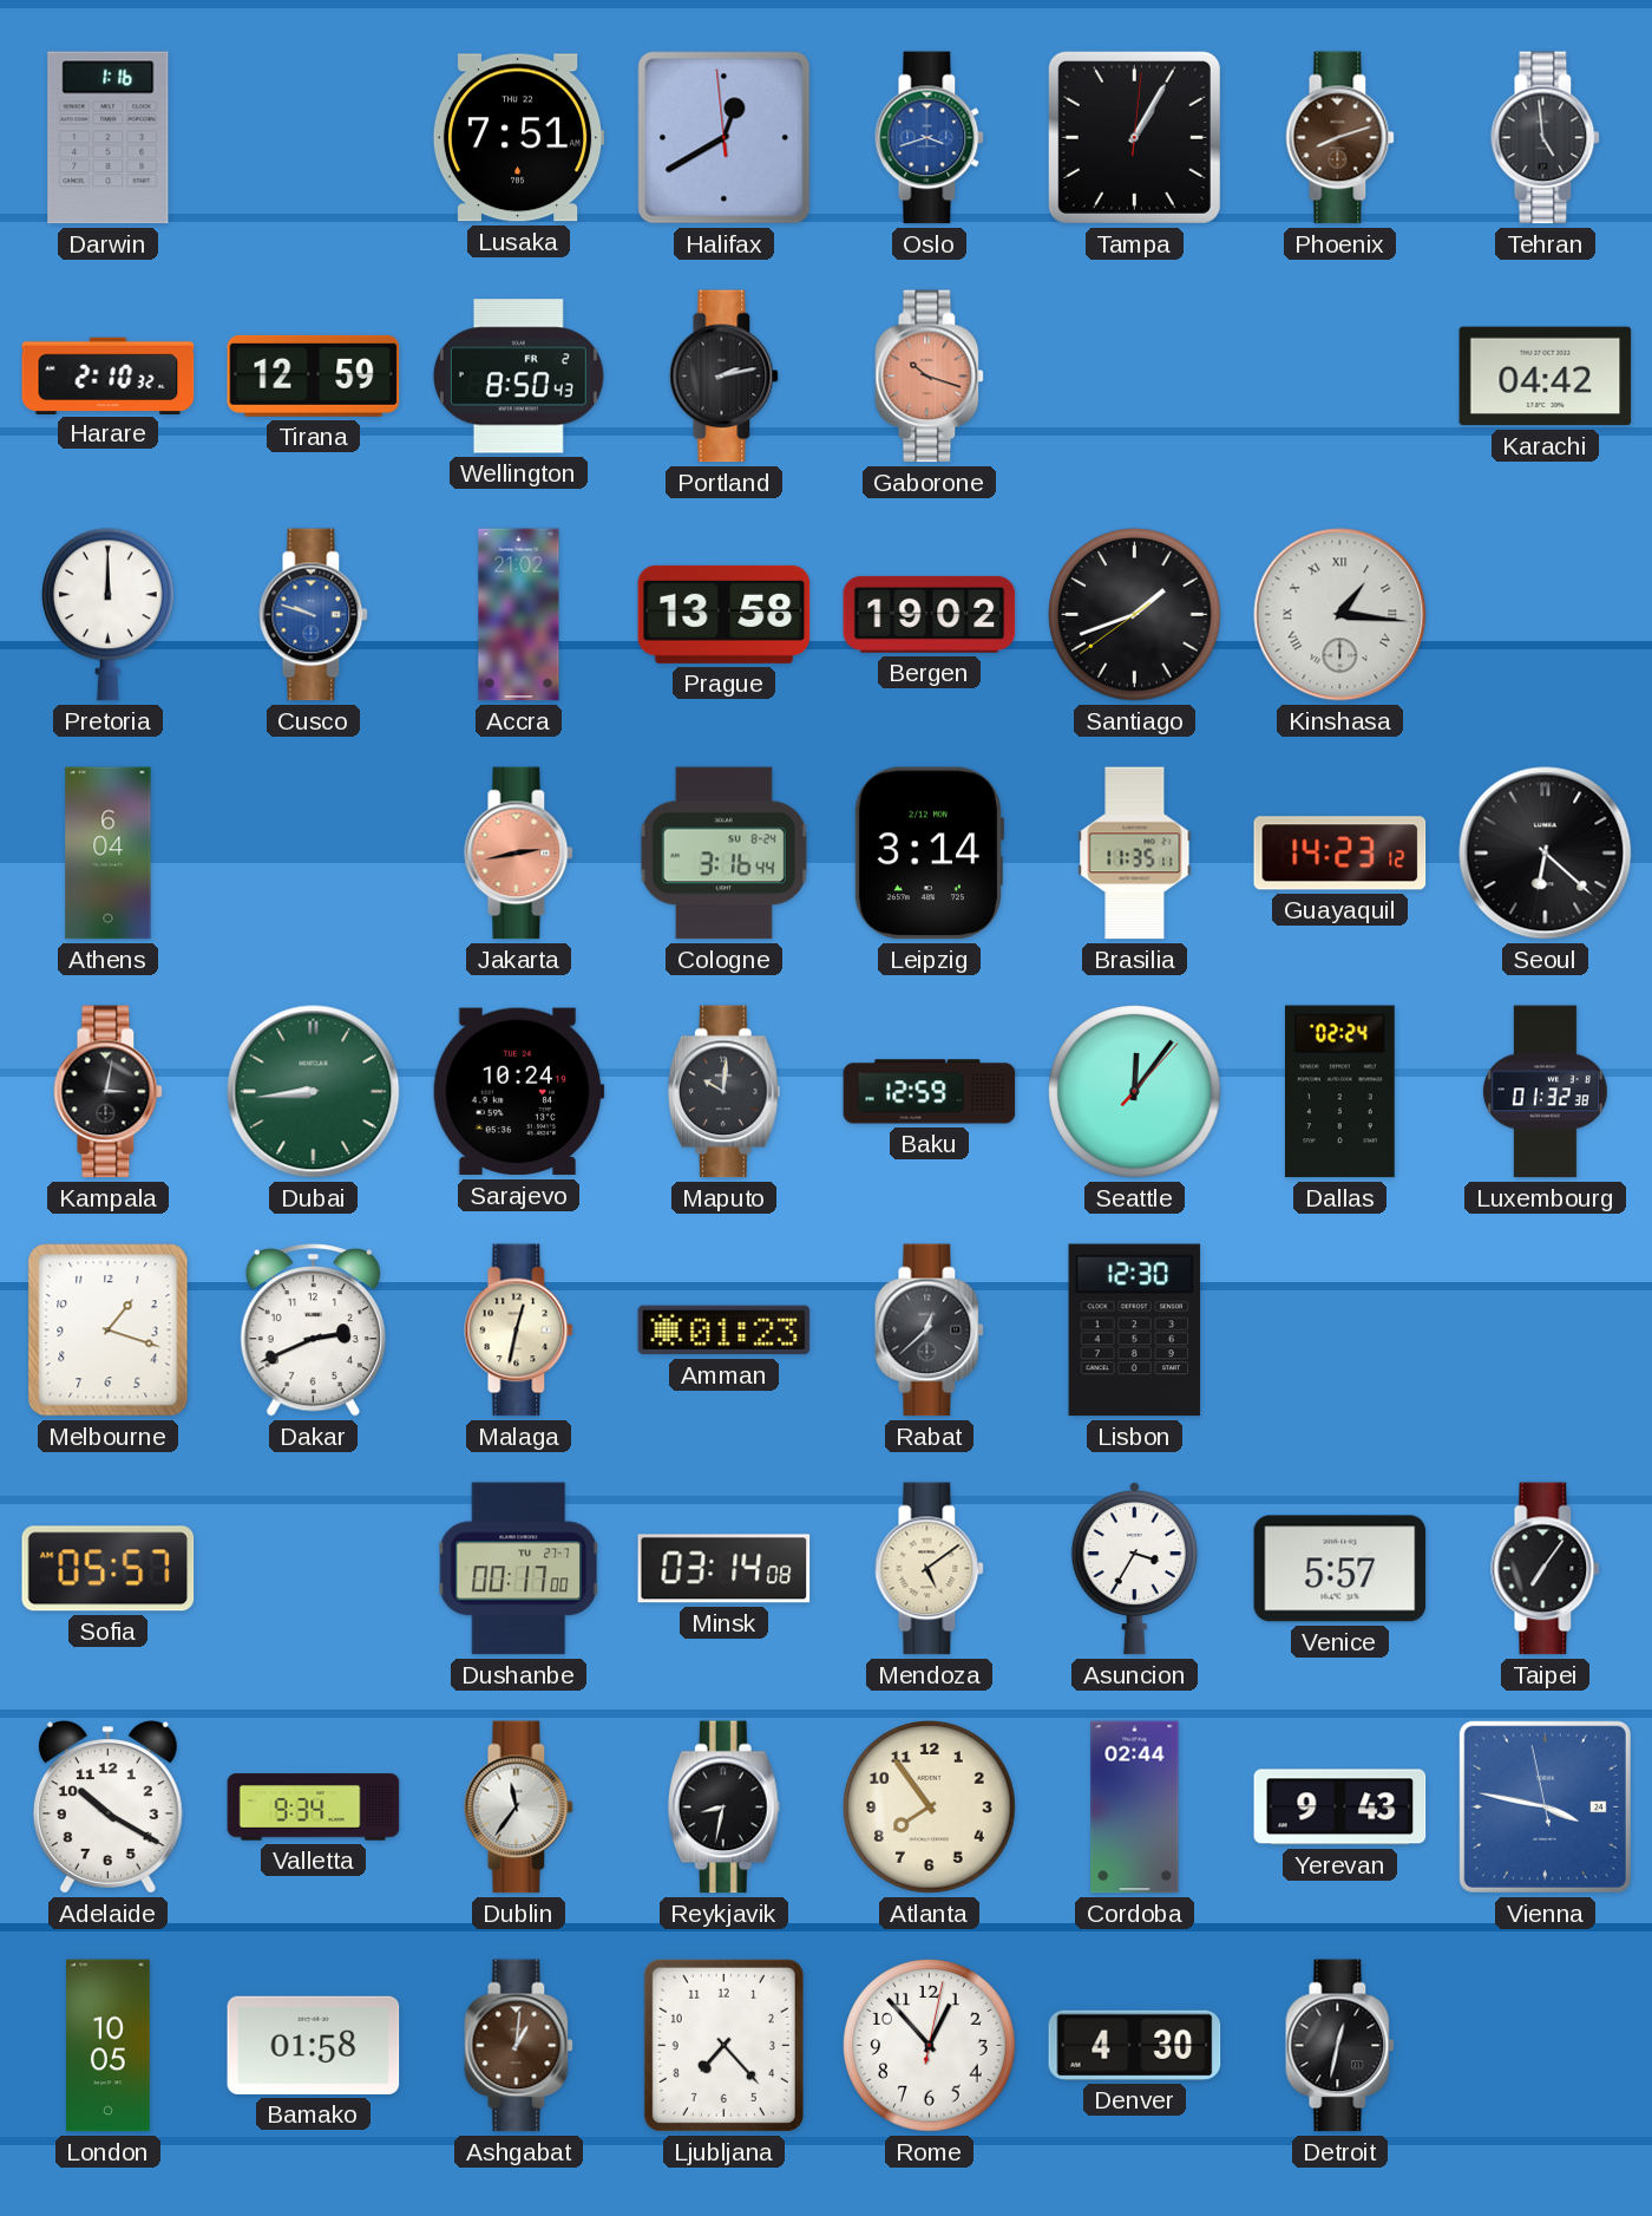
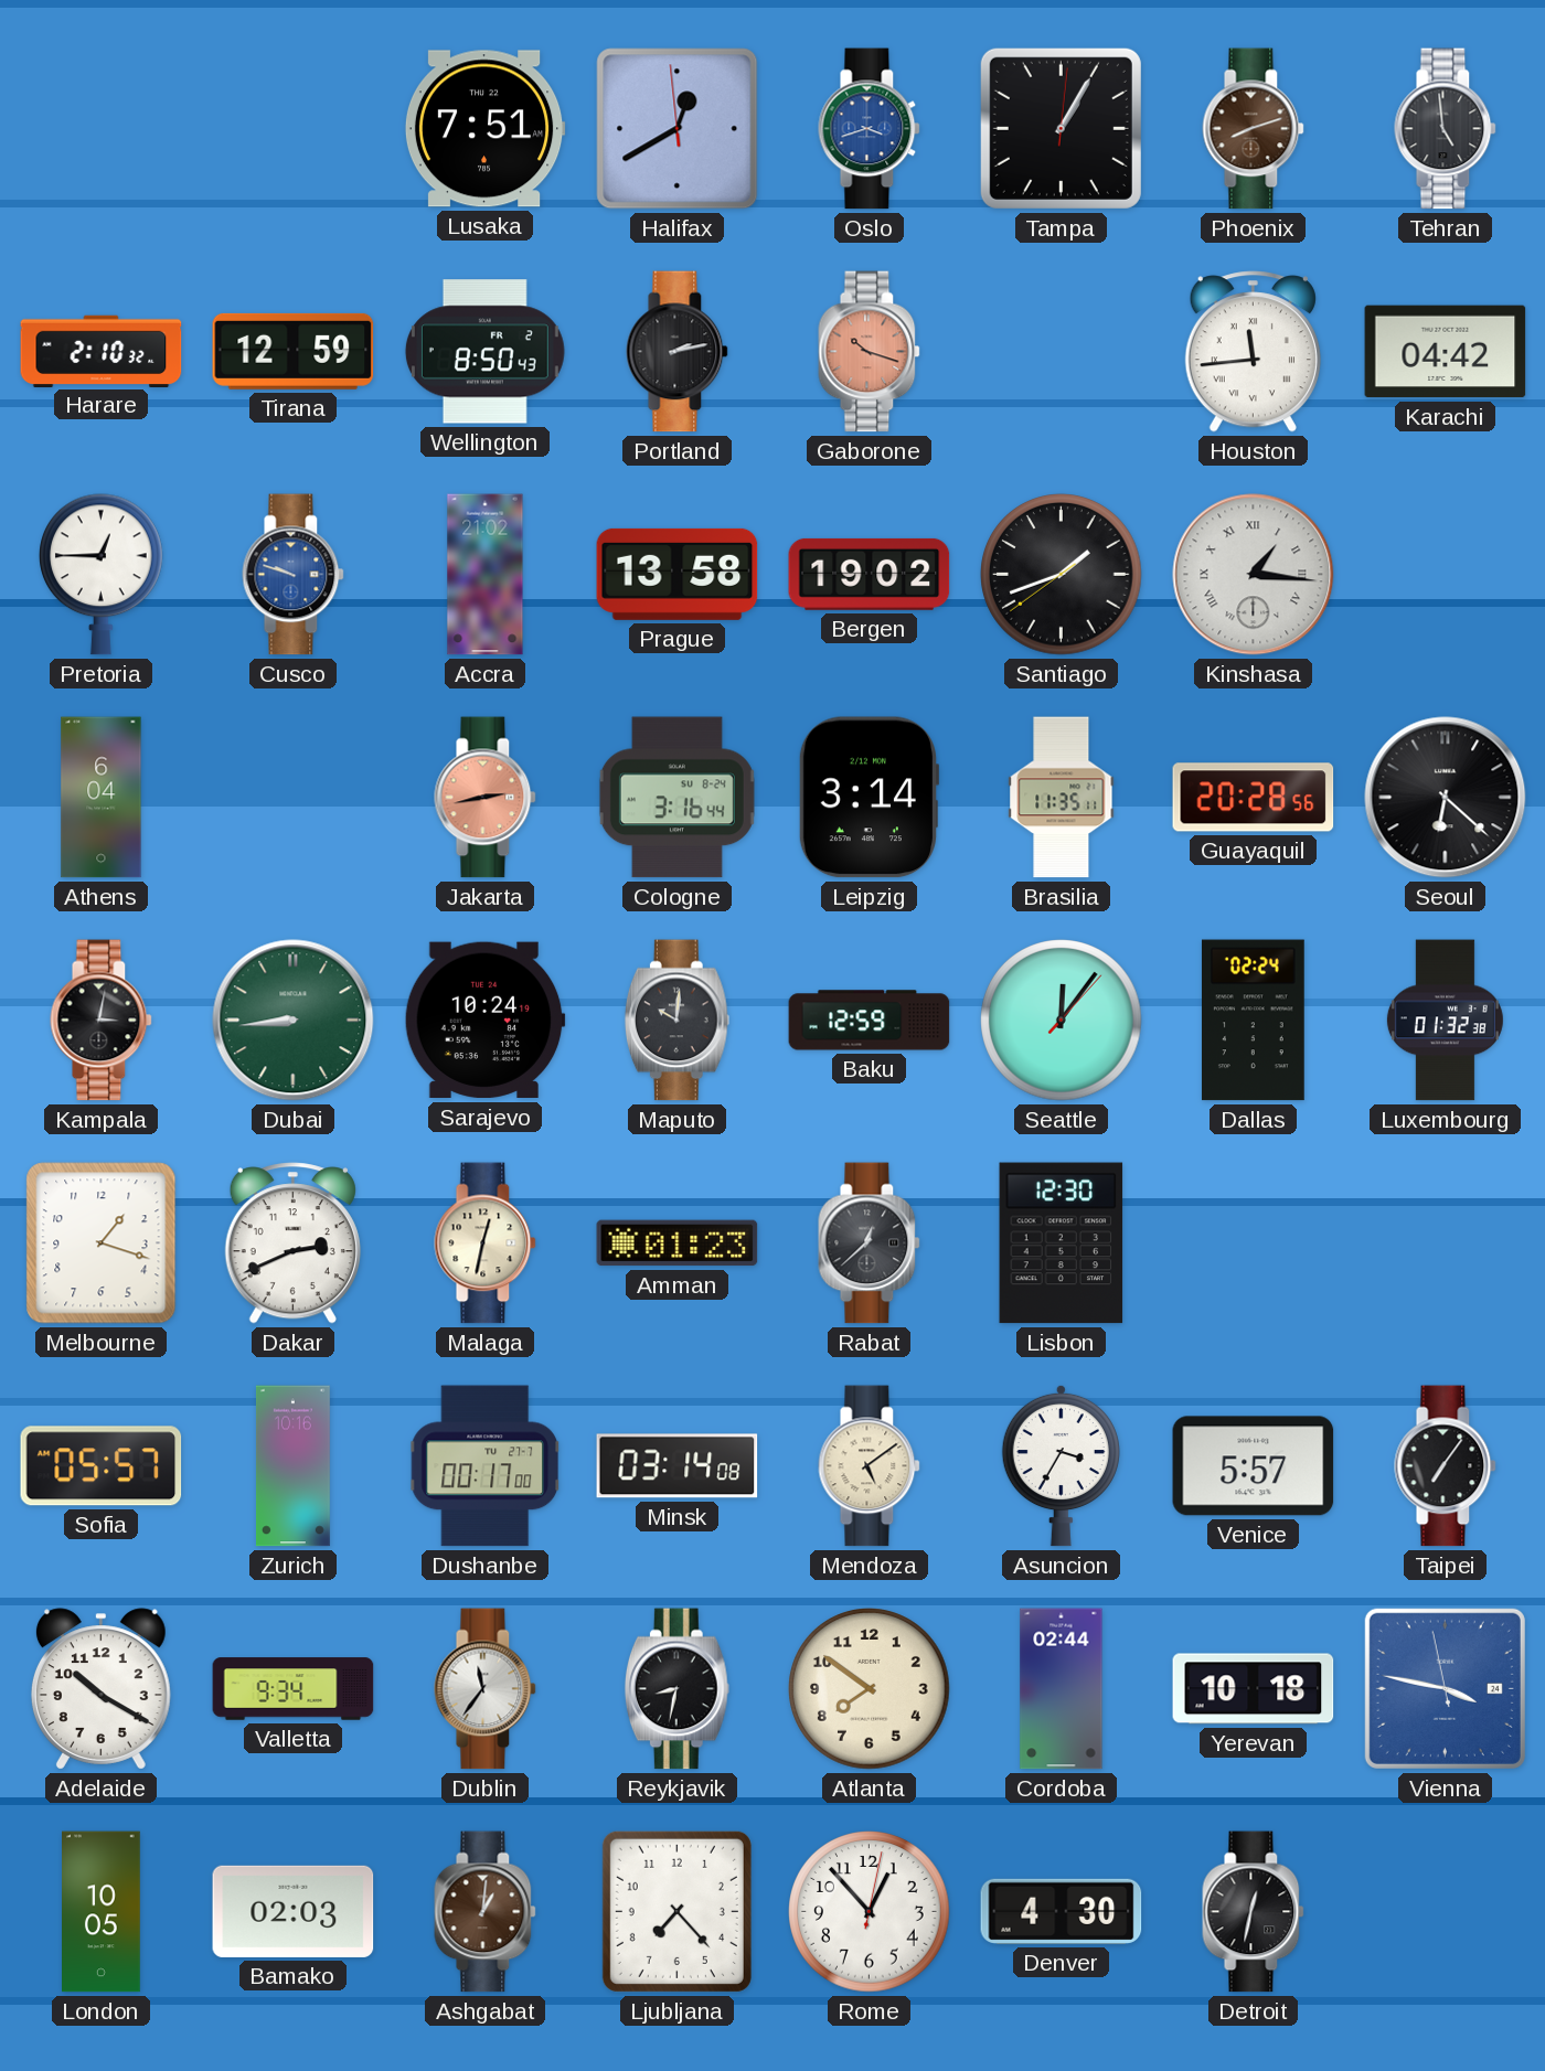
Darwin: 1:16 -> none (109, 138)
Houston: none -> 11:44 (1253, 352)
Pretoria: 12:00 -> 12:45 (102, 575)
Guayaquil: 14:23 -> 20:28 (1254, 798)
Zurich: none -> 10:16 (292, 1466)
Atlanta: 7:54 -> 7:51 (870, 1689)
Yerevan: 9:43 -> 10:18 (1254, 1689)
Bamako: 01:58 -> 02:03 (294, 1911)
